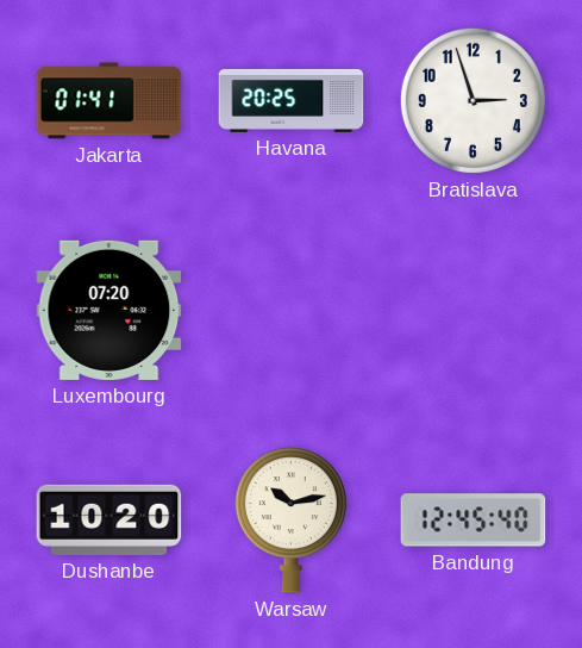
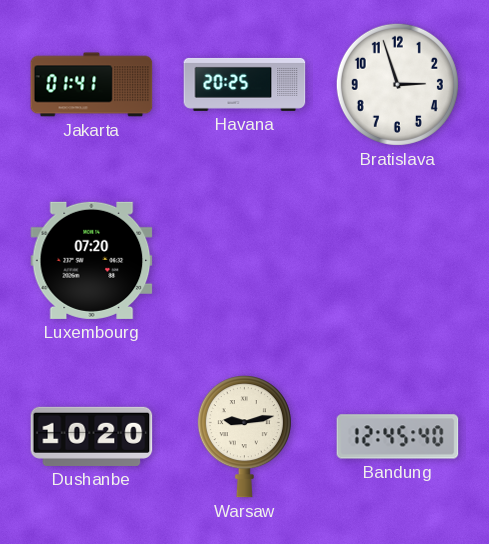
Warsaw: 10:13 -> 9:13 (244, 437)
